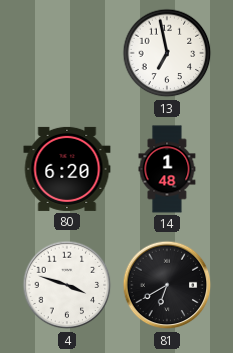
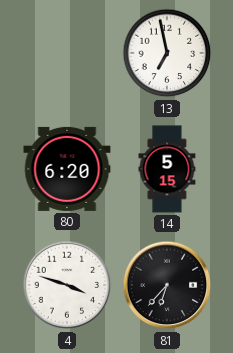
14: 1:48 -> 5:15 (167, 169)
81: 6:40 -> 6:37 (167, 285)
